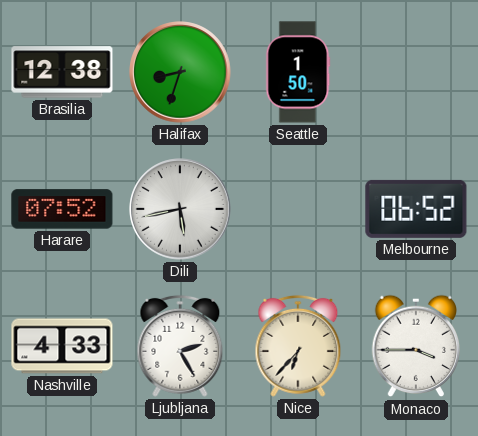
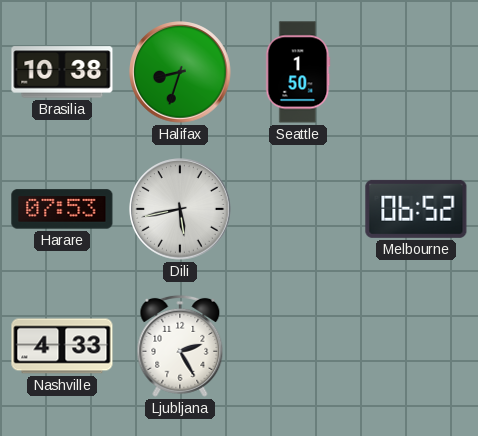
Brasilia: 12:38 -> 10:38 (62, 72)
Harare: 07:52 -> 07:53 (62, 209)
Nice: 6:37 -> none (298, 346)
Monaco: 3:45 -> none (416, 346)
